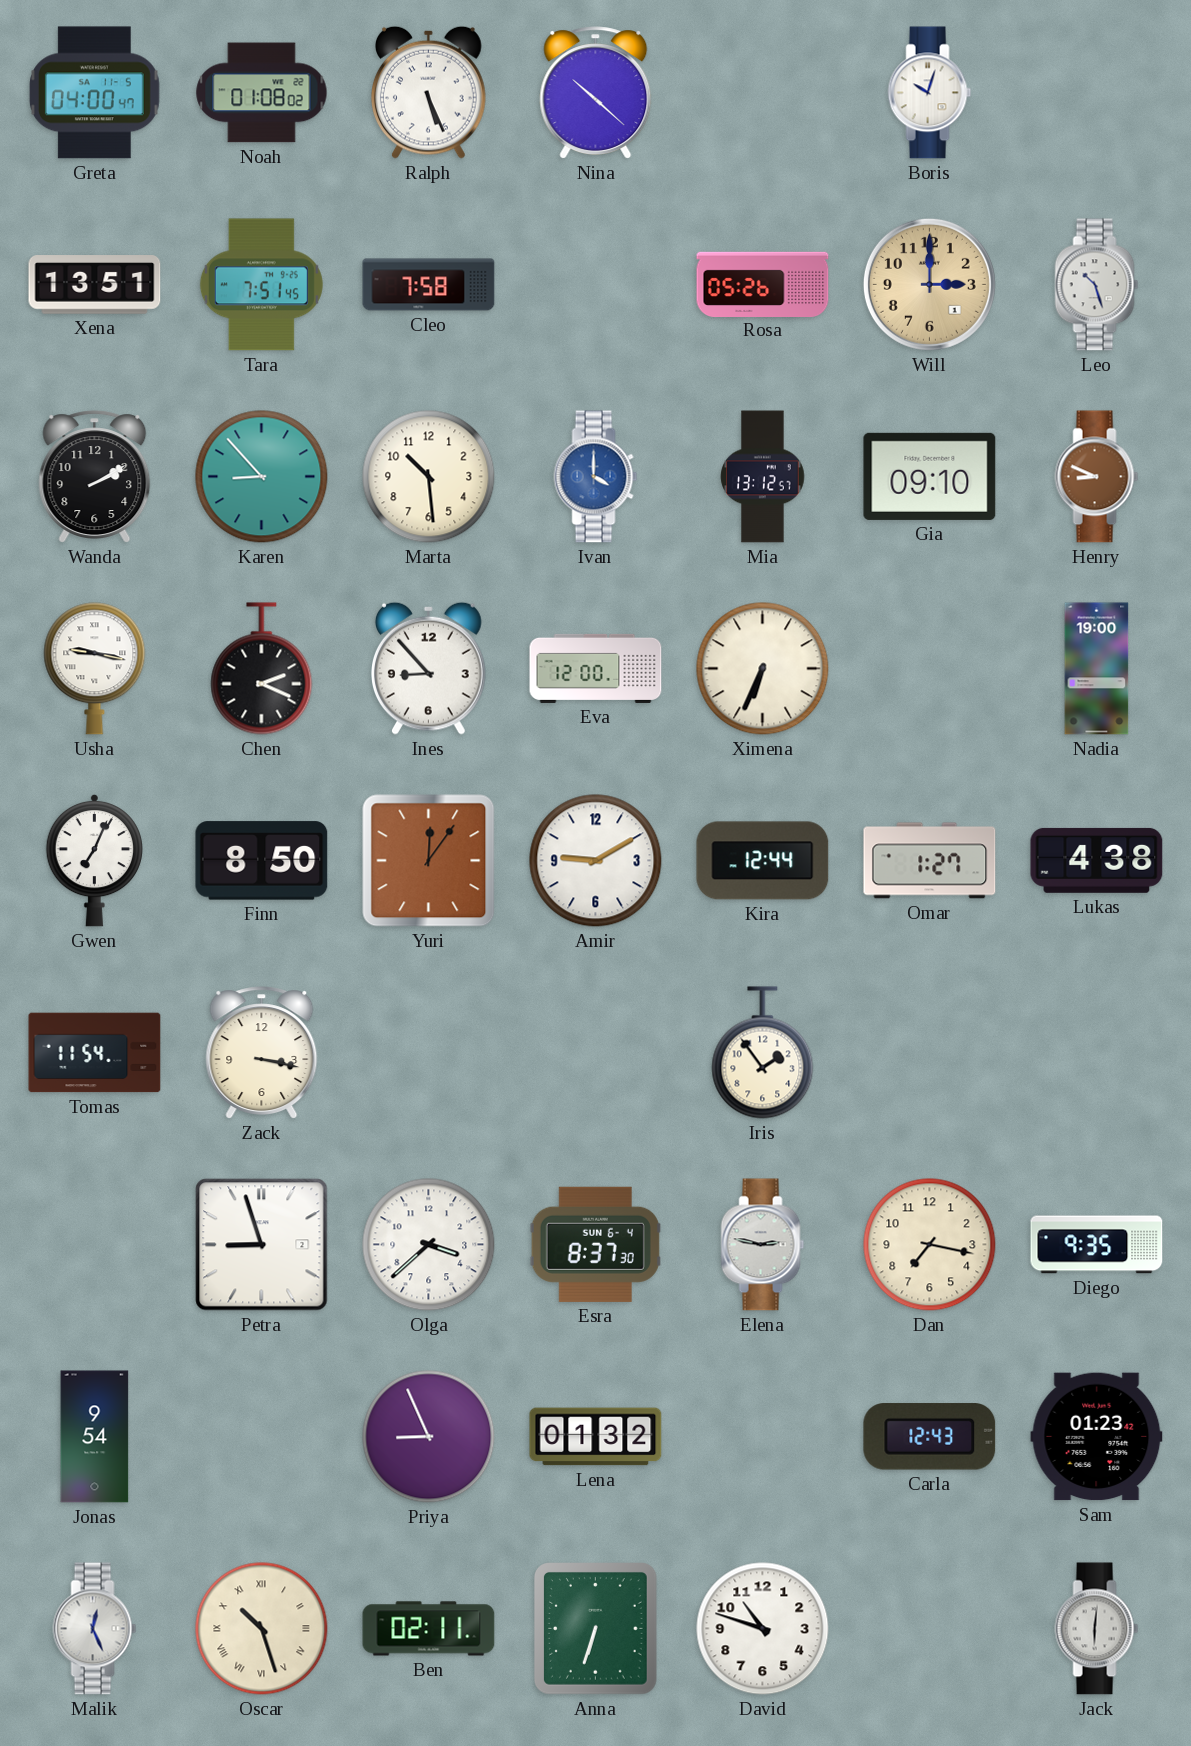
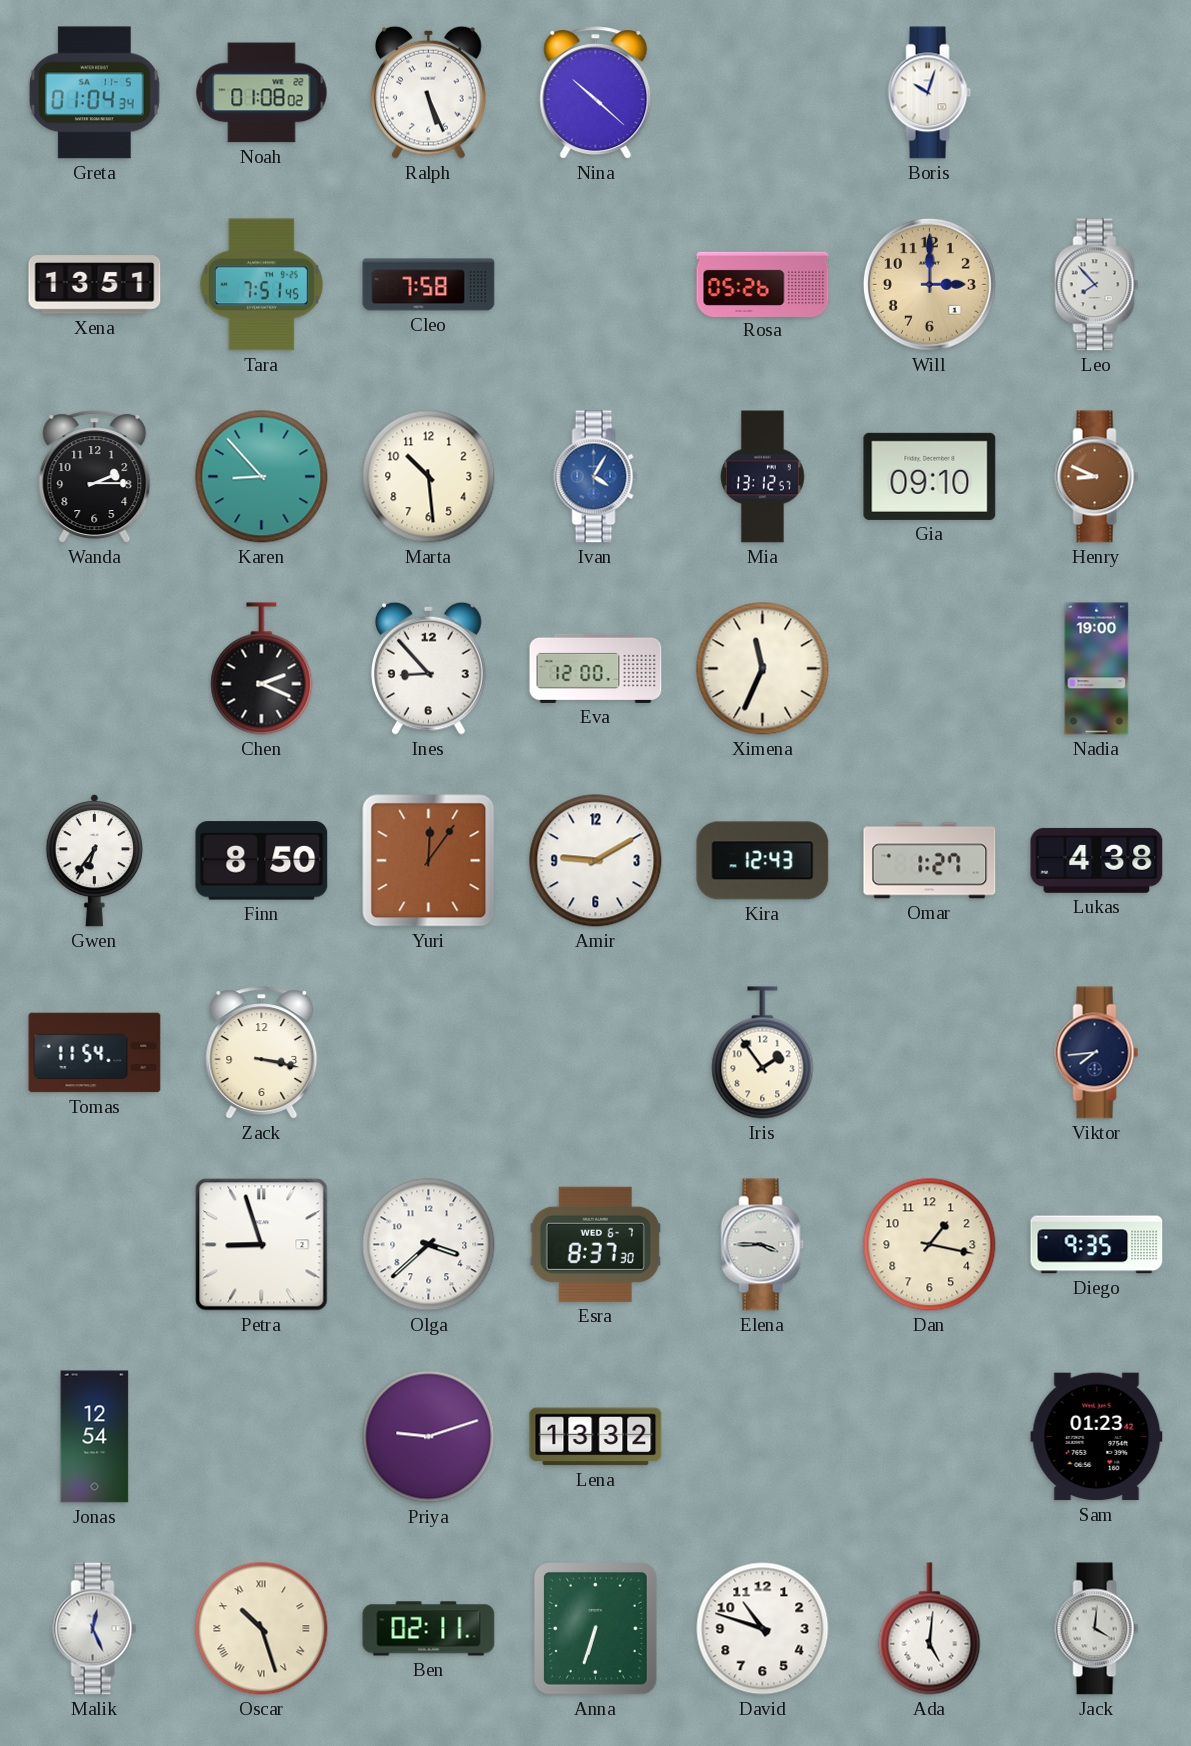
Greta: 04:00 -> 01:04 (94, 93)
Leo: 10:27 -> 7:53 (1097, 285)
Wanda: 2:10 -> 2:15 (95, 477)
Ivan: 4:00 -> 4:05 (596, 477)
Usha: 9:17 -> none (95, 669)
Ximena: 6:34 -> 11:34 (763, 669)
Gwen: 7:04 -> 6:36 (94, 860)
Kira: 12:44 -> 12:43 (763, 861)
Viktor: none -> 7:44 (1097, 1053)
Esra date: SUN 6-4 -> WED 6-7 (595, 1244)
Elena: 2:47 -> 3:45 (763, 1245)
Dan: 7:17 -> 1:17 (930, 1245)
Jonas: 9:54 -> 12:54 (95, 1437)
Priya: 8:56 -> 9:12 (429, 1437)
Lena: 01:32 -> 13:32 (596, 1437)
Carla: 12:43 -> none (930, 1437)
Ada: none -> 5:01 (930, 1629)
Jack: 6:01 -> 4:01 (1097, 1629)
